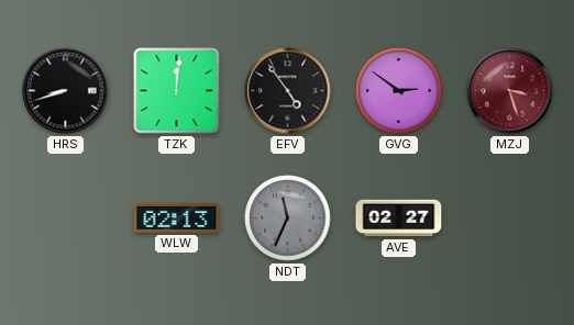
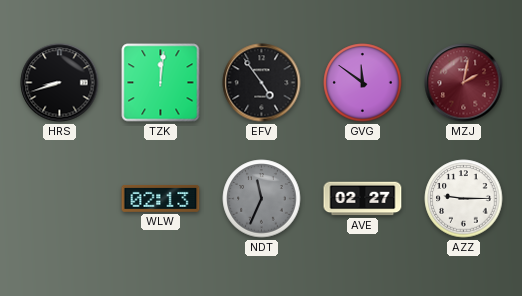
GVG: 2:51 -> 11:51 (363, 83)
MZJ: 3:27 -> 2:02 (464, 83)
AZZ: none -> 9:15 (464, 199)
